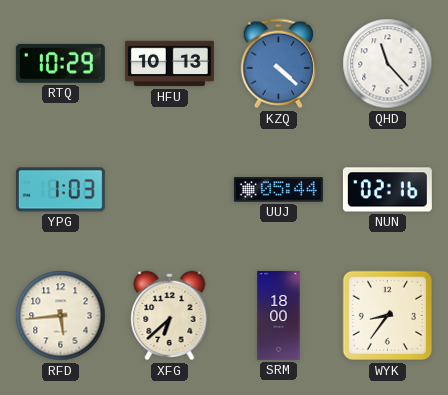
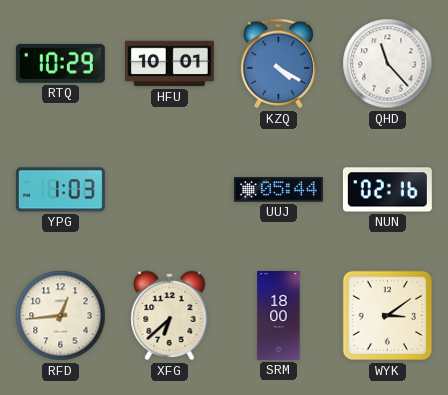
HFU: 10:13 -> 10:01 (169, 64)
KZQ: 4:22 -> 4:20 (278, 64)
RFD: 5:44 -> 12:44 (61, 316)
WYK: 8:36 -> 3:09 (388, 316)
